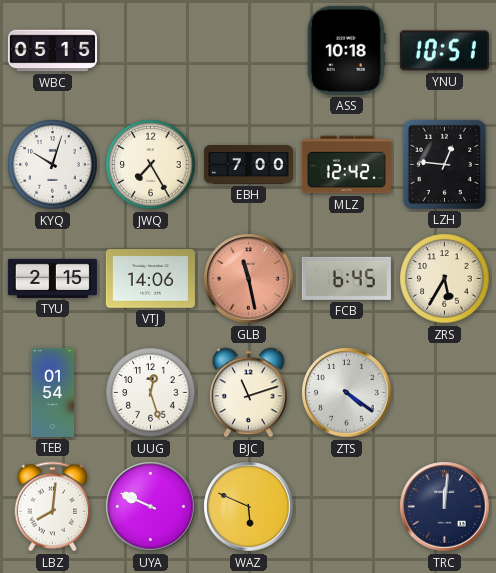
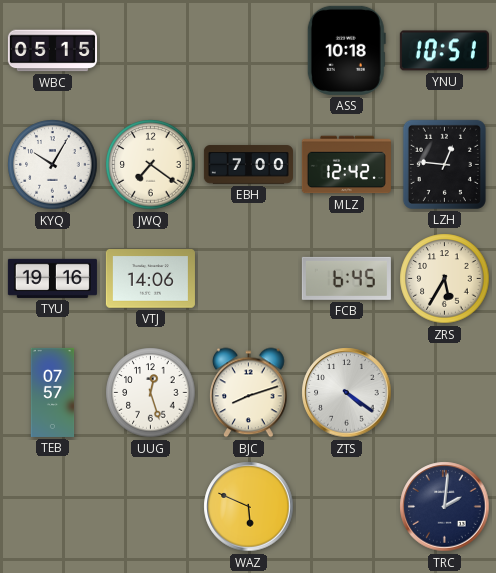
KYQ: 10:03 -> 10:05 (53, 165)
JWQ: 7:25 -> 7:21 (151, 165)
TYU: 2:15 -> 19:16 (52, 278)
GLB: 11:28 -> none (249, 279)
TEB: 01:54 -> 07:57 (53, 392)
BJC: 11:12 -> 8:12 (249, 393)
LBZ: 8:01 -> none (53, 507)
UYA: 9:49 -> none (151, 507)
TRC: 12:01 -> 2:01 (445, 507)
